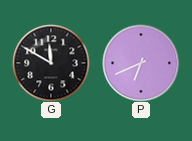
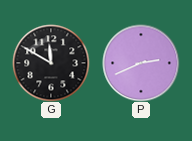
P: 6:41 -> 2:41 (141, 63)
